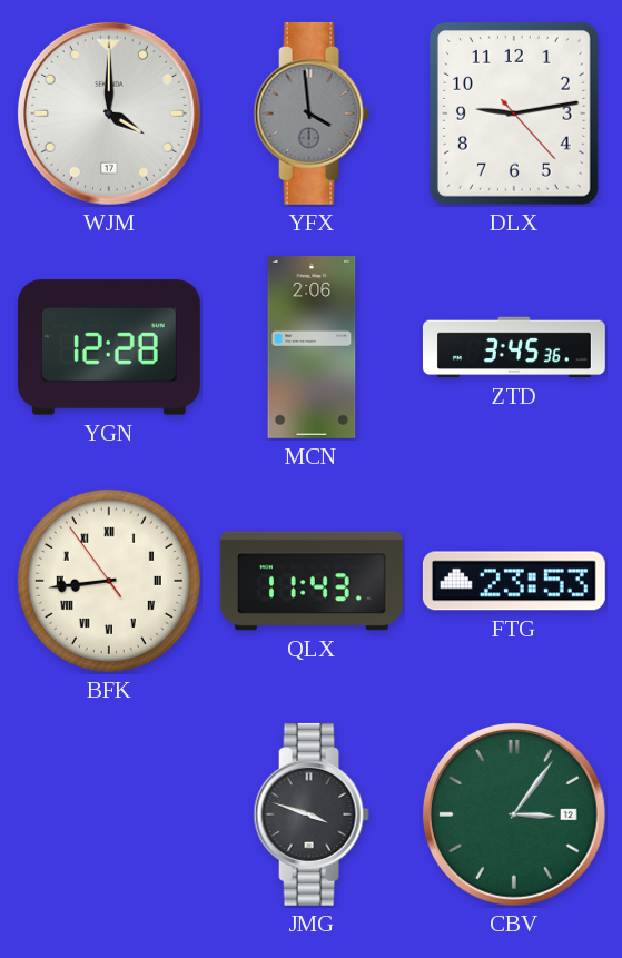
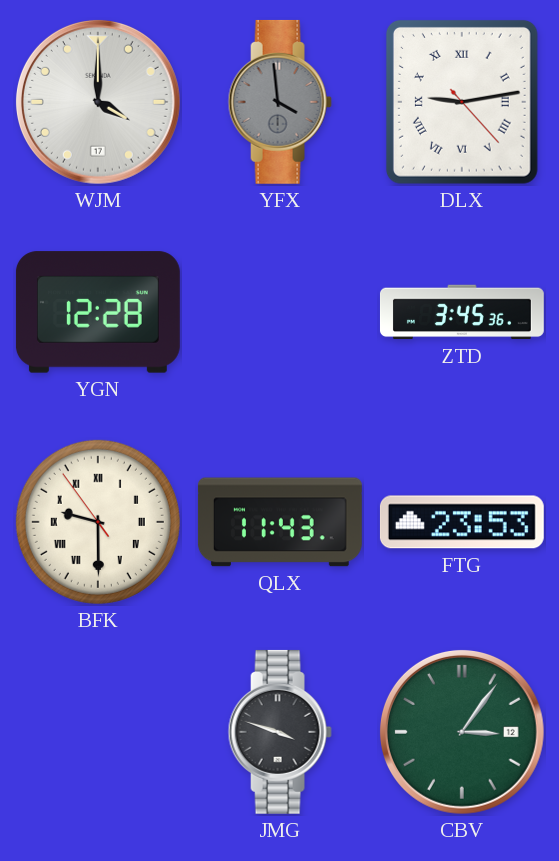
DLX numerals: Arabic -> Roman (462, 102)
MCN: 2:06 -> none (312, 347)
BFK: 8:43 -> 9:29 (98, 522)
